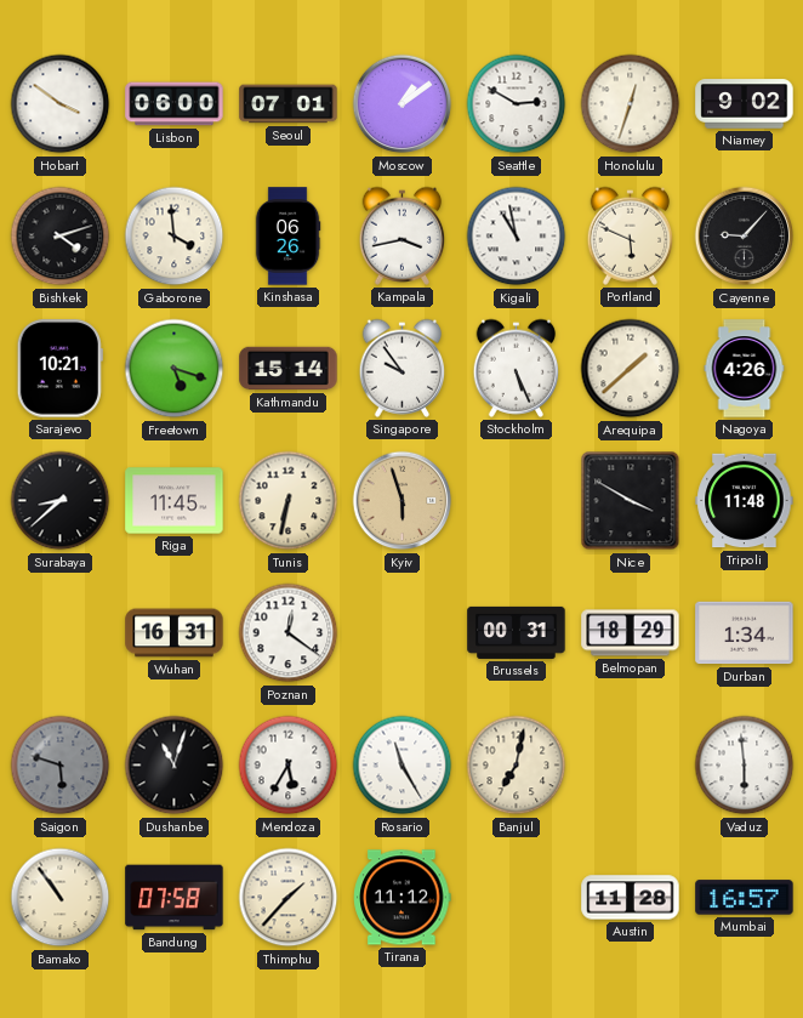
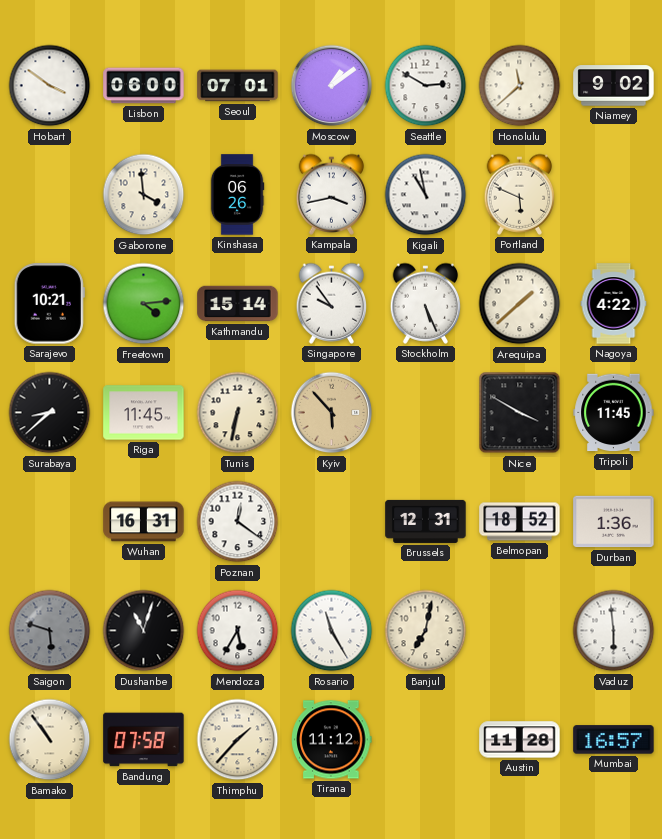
Honolulu: 12:33 -> 11:38 (520, 86)
Bishkek: 4:12 -> none (61, 237)
Cayenne: 9:07 -> none (745, 237)
Freetown: 5:18 -> 4:14 (144, 304)
Nagoya: 4:26 -> 4:22 (614, 304)
Kyiv: 5:57 -> 5:53 (332, 413)
Tripoli: 11:48 -> 11:45 (614, 413)
Brussels: 00:31 -> 12:31 (426, 521)
Belmopan: 18:29 -> 18:52 (520, 522)
Durban: 1:34 -> 1:36 (614, 522)
